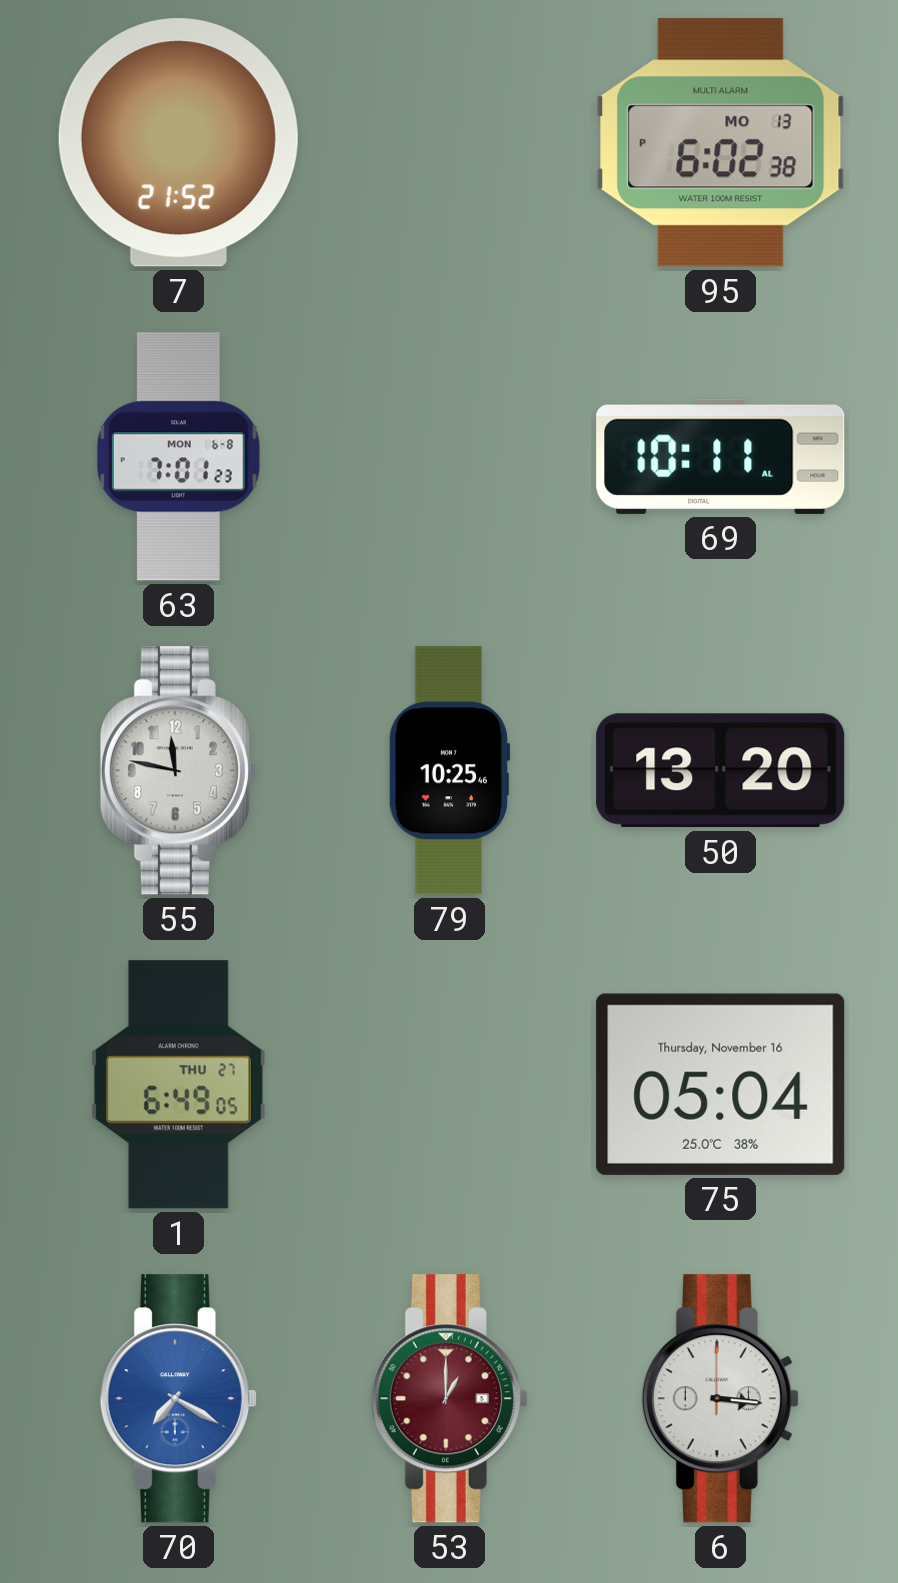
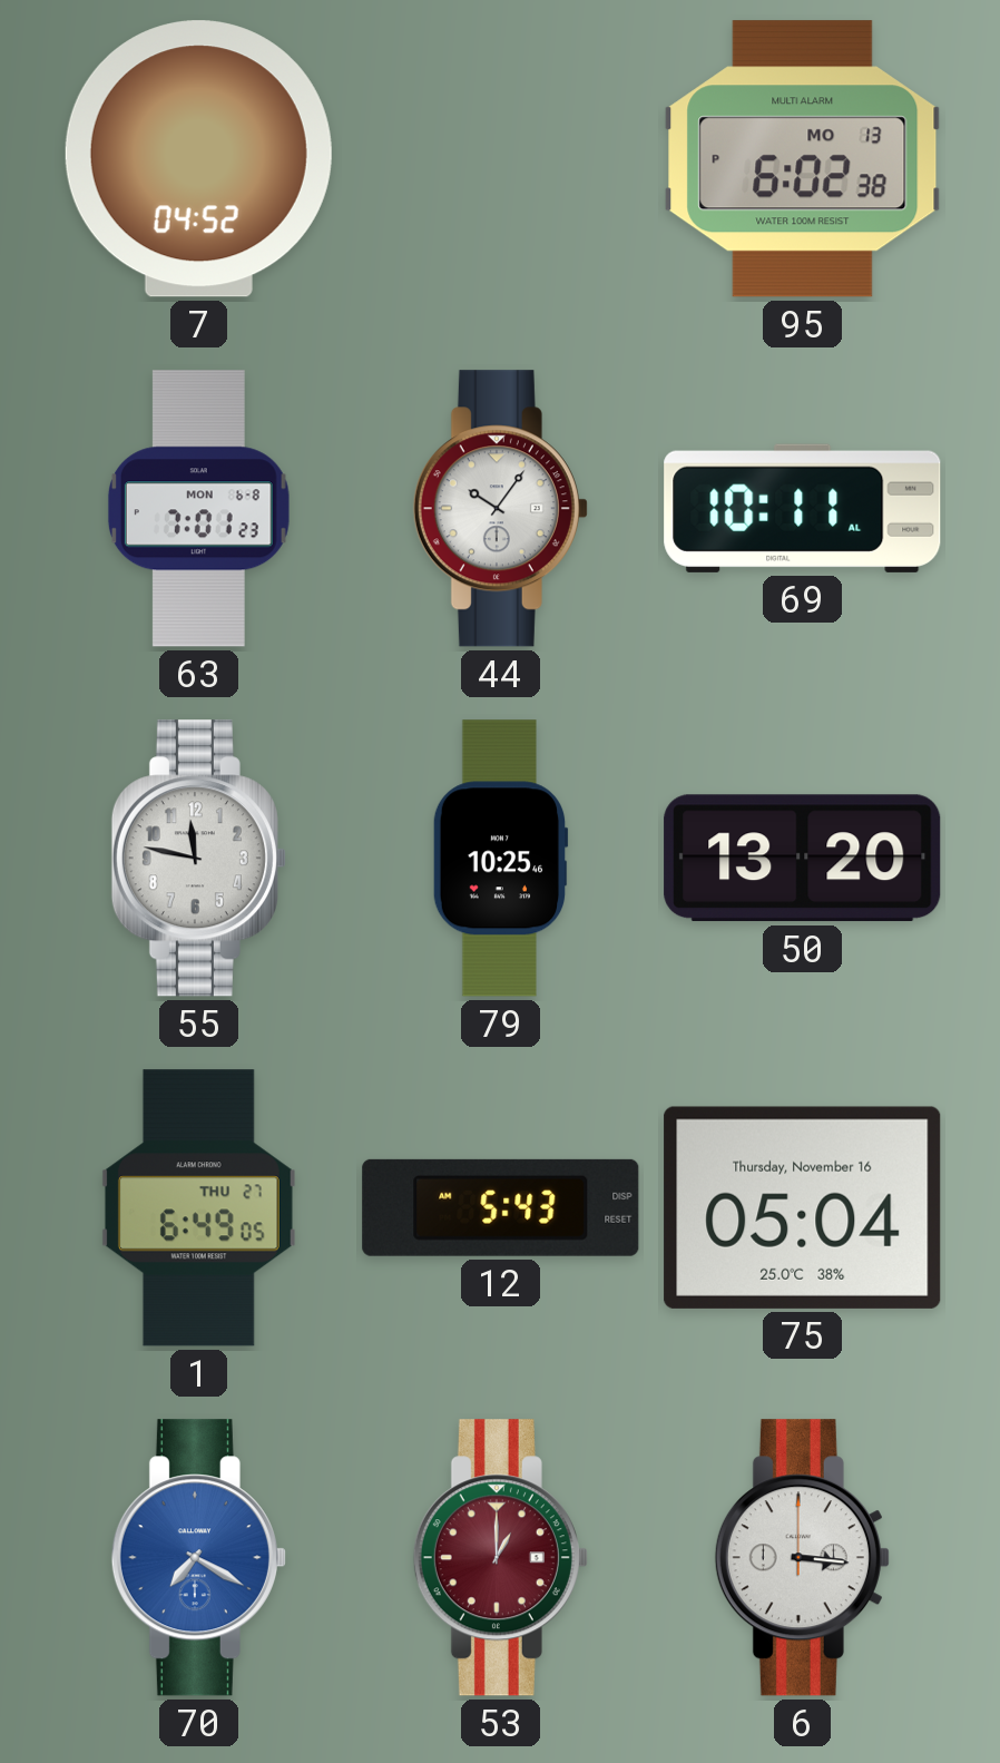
7: 21:52 -> 04:52 (198, 159)
44: none -> 10:06 (500, 509)
12: none -> 5:43 (501, 1207)
